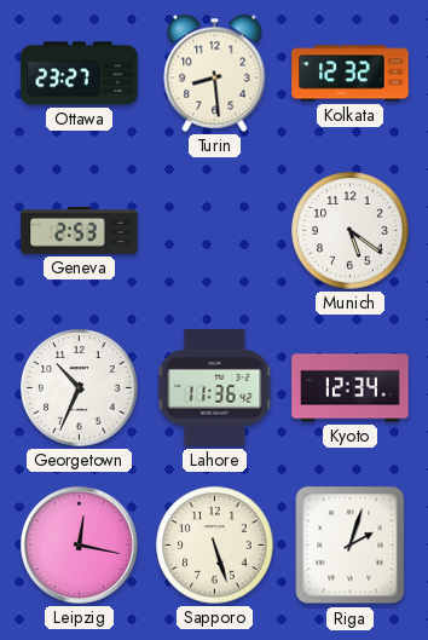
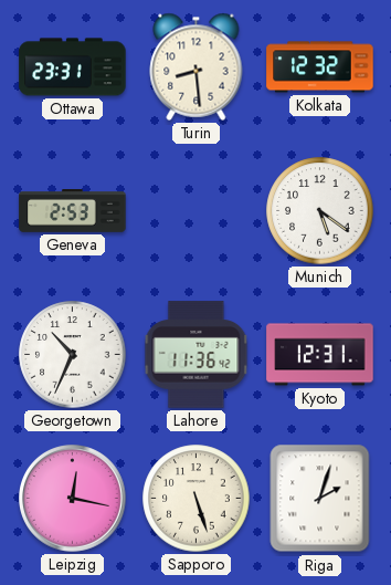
Ottawa: 23:27 -> 23:31 (73, 67)
Kyoto: 12:34 -> 12:31 (320, 355)
